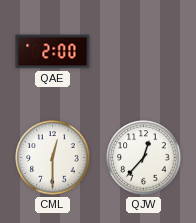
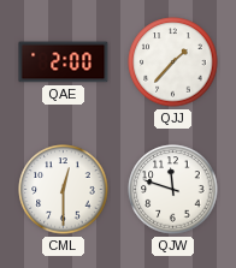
QJJ: none -> 1:37 (173, 62)
QJW: 12:37 -> 11:48 (173, 190)
